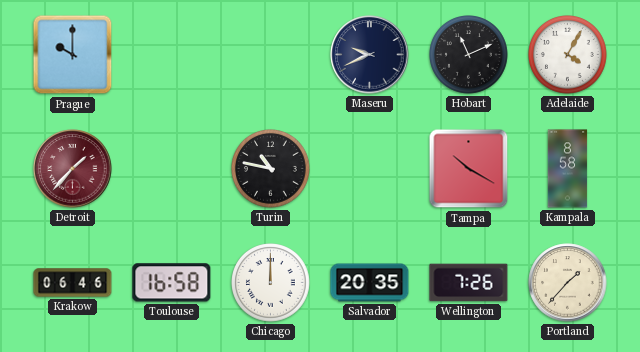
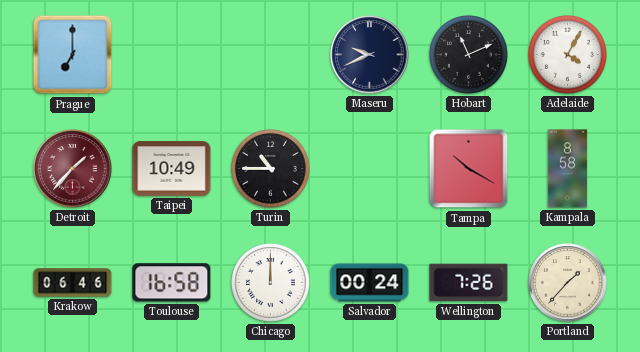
Prague: 10:00 -> 7:00 (73, 55)
Taipei: none -> 10:49 (172, 169)
Turin: 10:47 -> 10:45 (271, 169)
Salvador: 20:35 -> 00:24 (370, 283)
